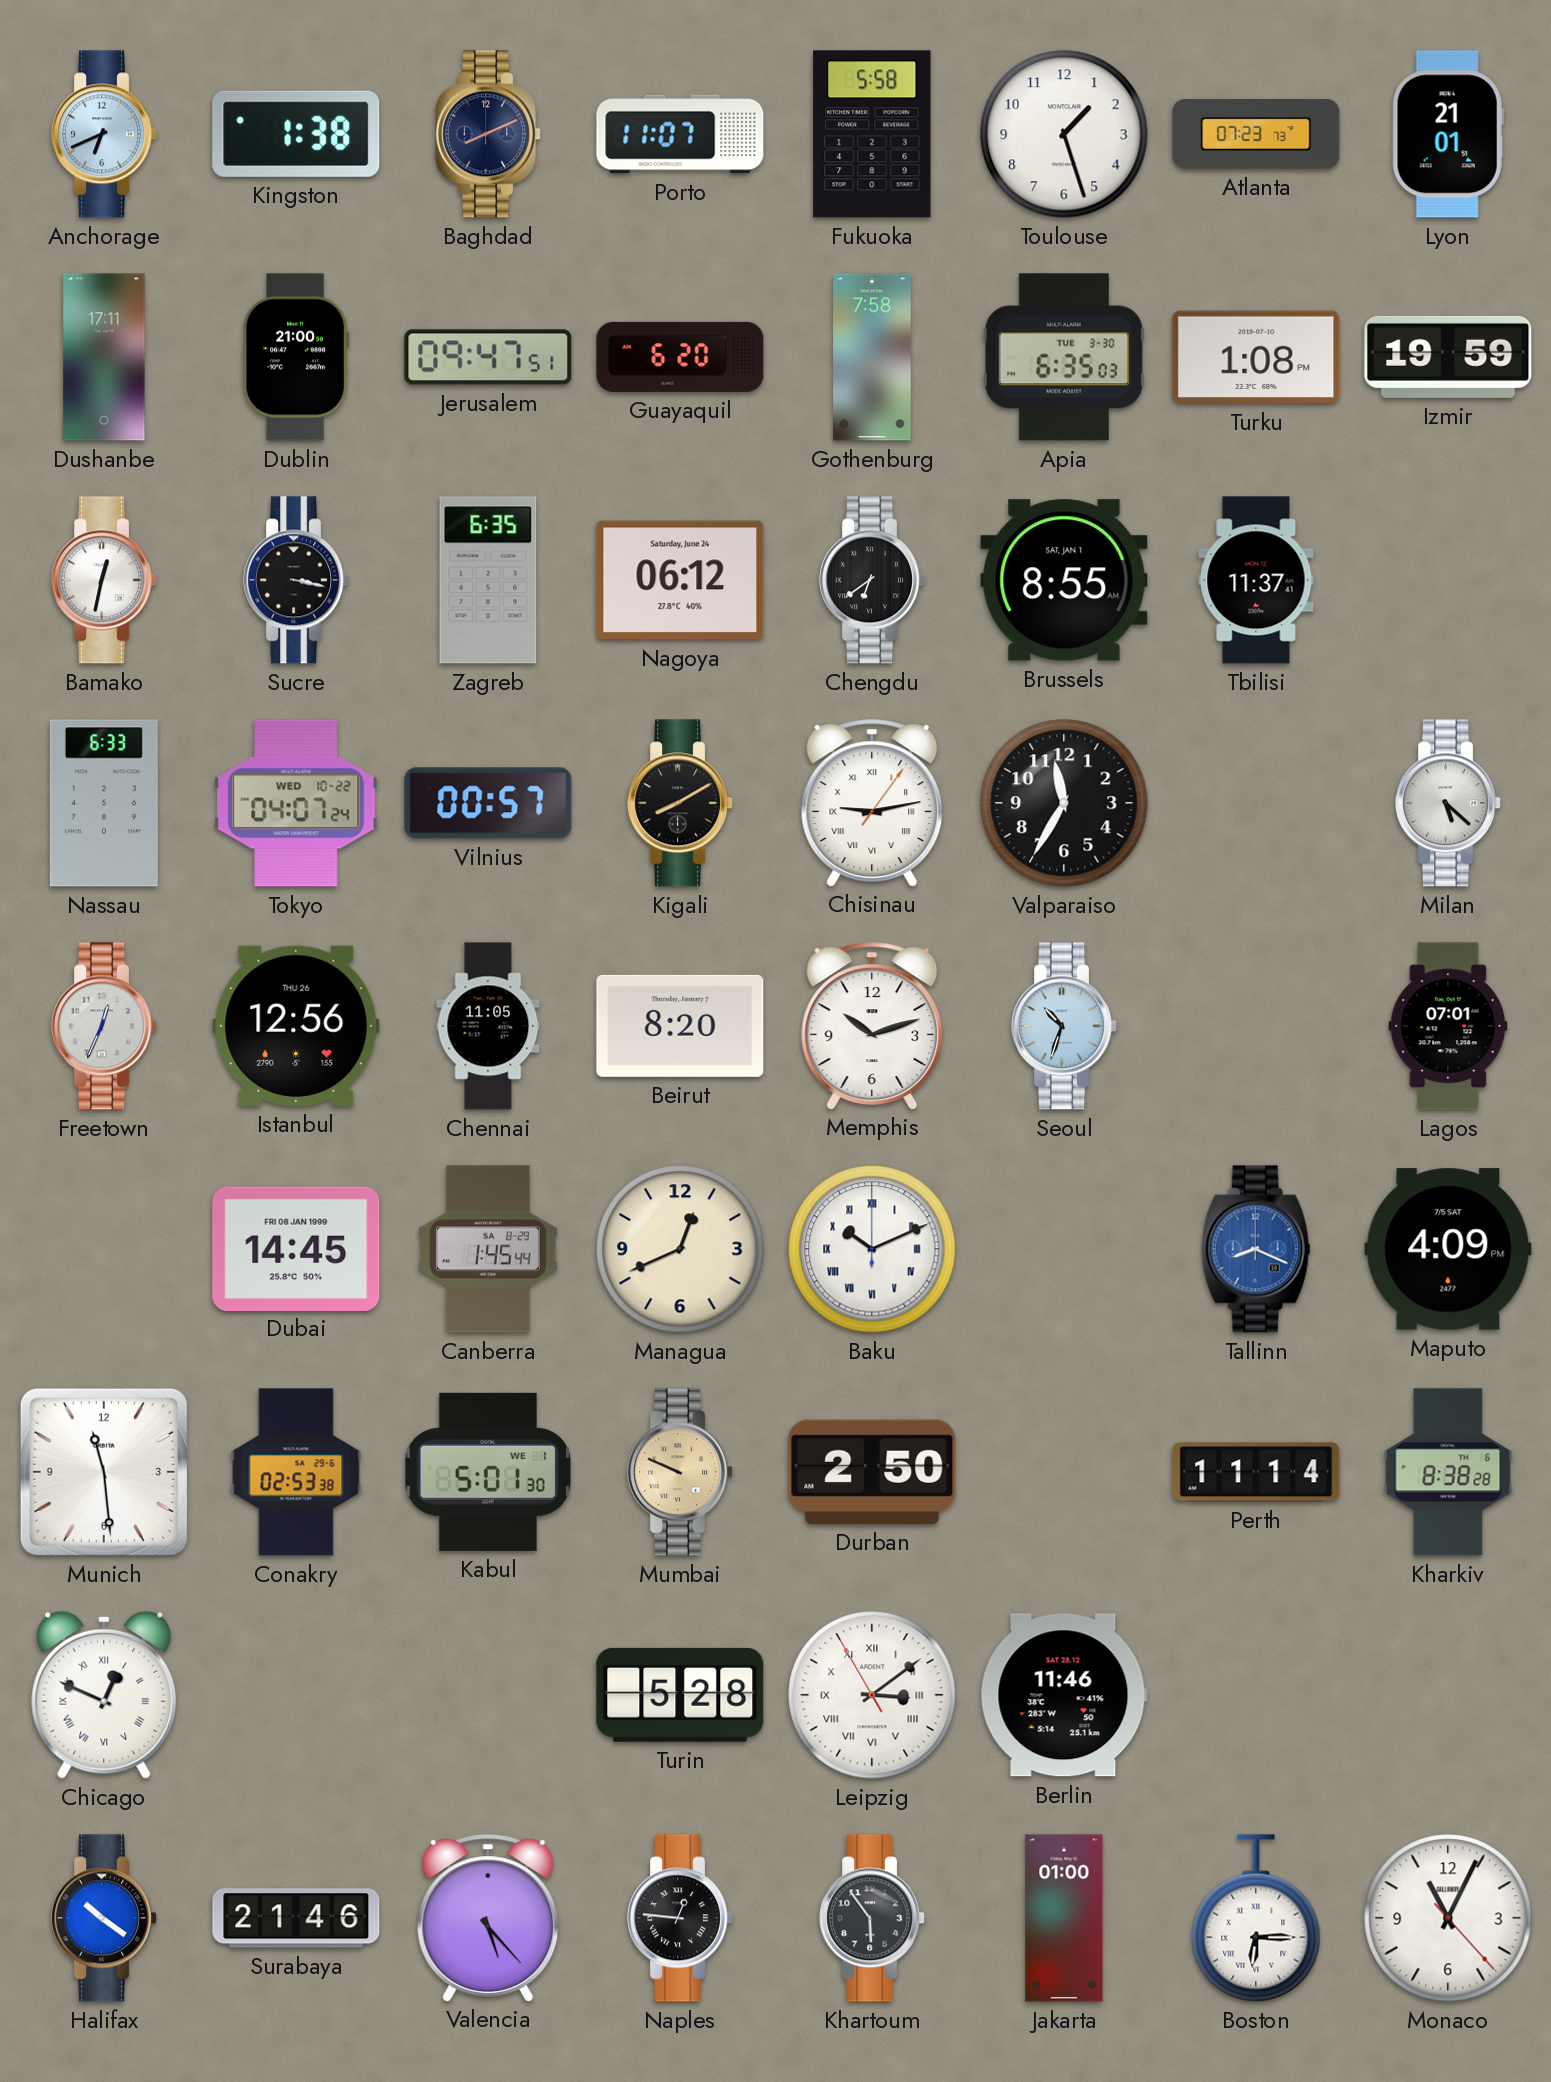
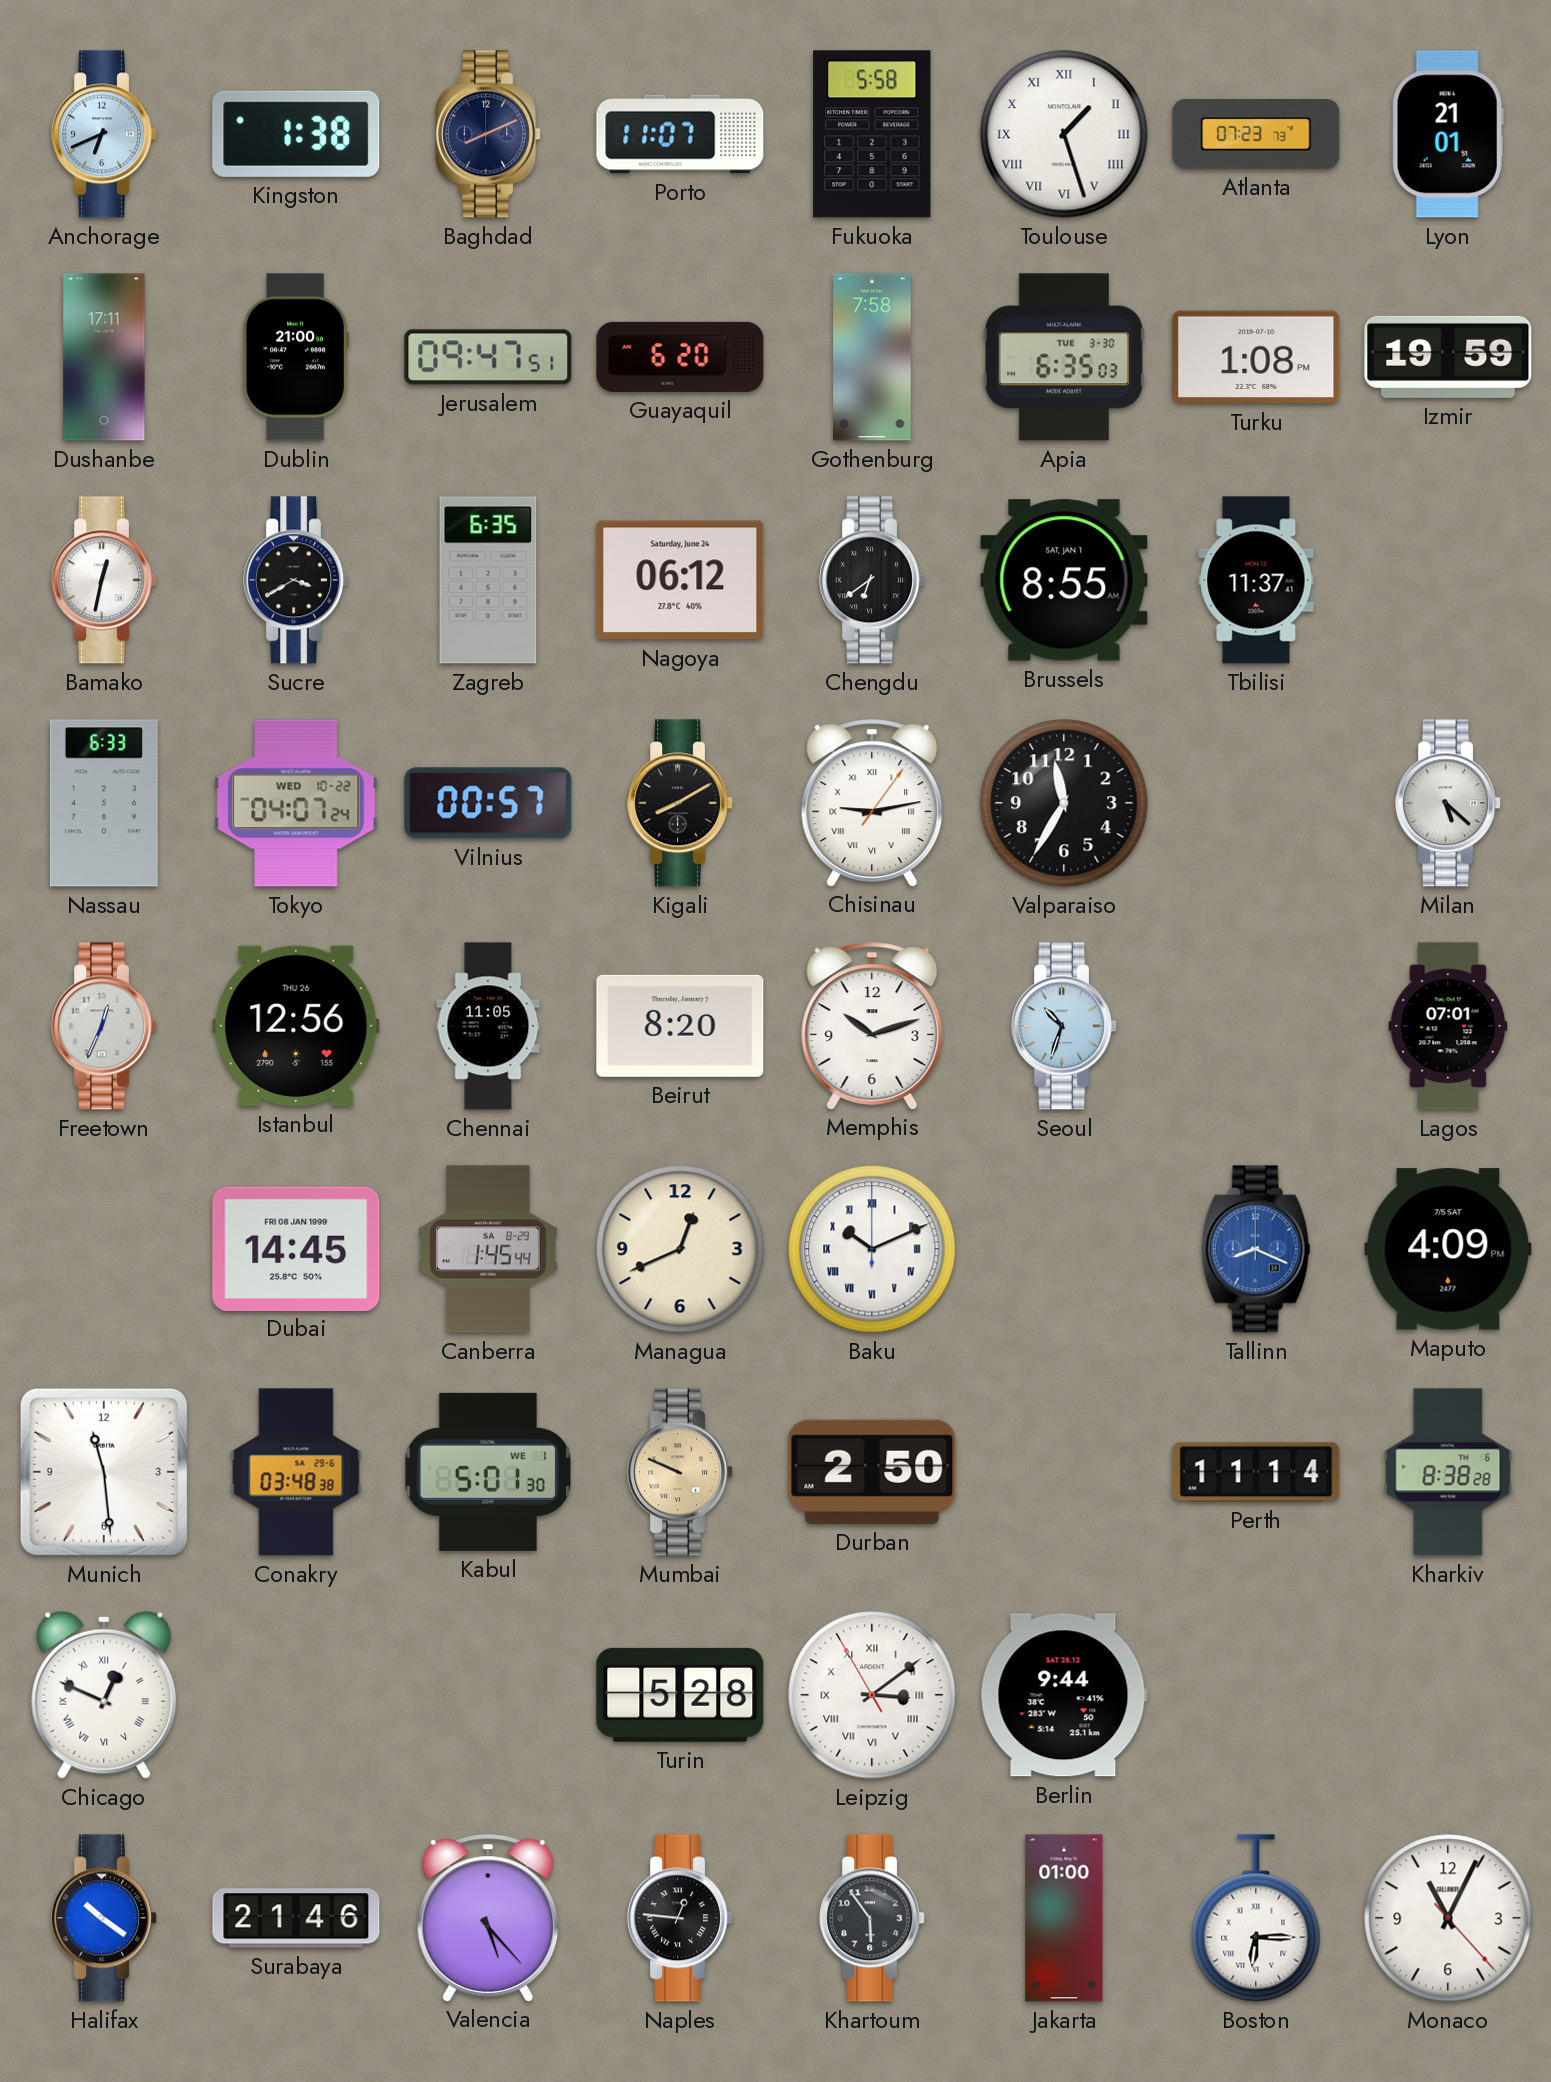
Toulouse numerals: Arabic -> Roman (1064, 134)
Sucre: 3:17 -> 3:40 (297, 580)
Conakry: 02:53 -> 03:48 (296, 1472)
Berlin: 11:46 -> 9:44 (1064, 1695)
